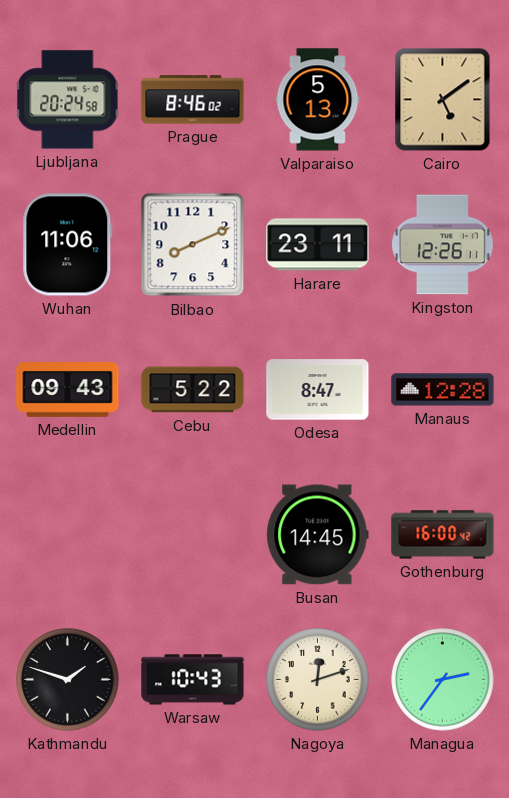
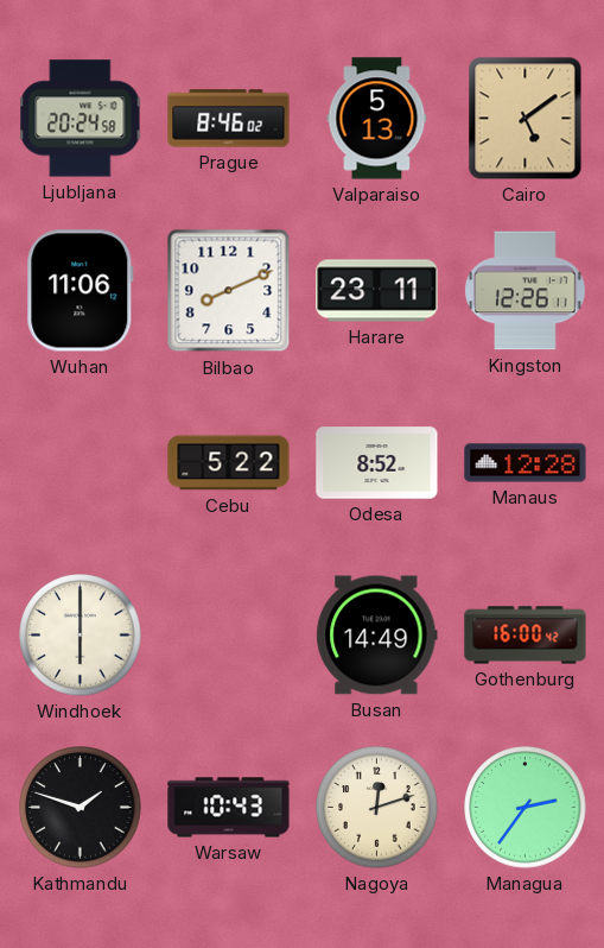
Medellin: 09:43 -> none (68, 390)
Odesa: 8:47 -> 8:52 (377, 463)
Windhoek: none -> 6:00 (81, 636)
Busan: 14:45 -> 14:49 (377, 636)
